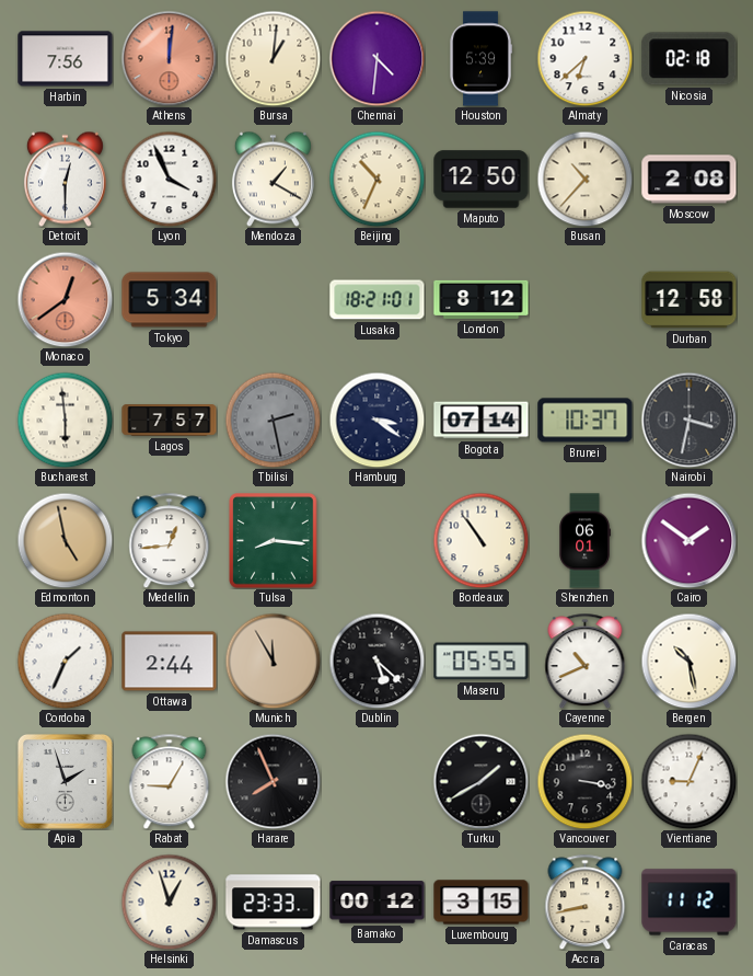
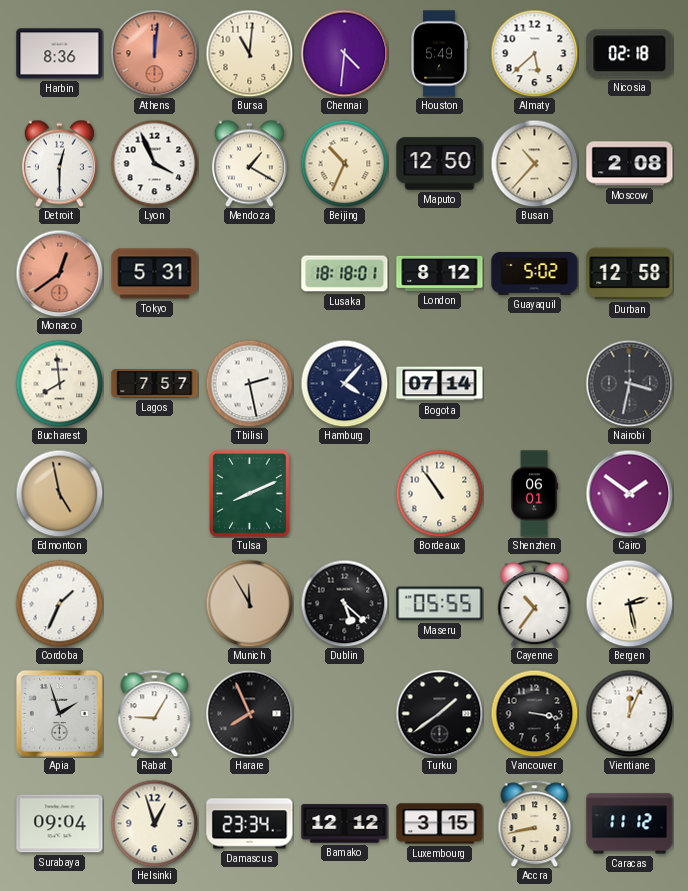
Harbin: 7:56 -> 8:36 (60, 54)
Bursa: 1:01 -> 11:01 (249, 53)
Houston: 5:39 -> 5:49 (439, 54)
Almaty: 6:38 -> 5:38 (534, 53)
Tokyo: 5:34 -> 5:31 (155, 274)
Lusaka: 18:21 -> 18:18 (345, 274)
Guayaquil: none -> 5:02 (535, 273)
Bucharest: 5:59 -> 7:59 (59, 383)
Tbilisi dial: grey -> white (249, 383)
Hamburg: 3:21 -> 4:07 (344, 383)
Brunei: 10:37 -> none (586, 421)
Medellin: 12:44 -> none (170, 540)
Tulsa: 8:16 -> 8:11 (250, 494)
Ottawa: 2:44 -> none (170, 662)
Cayenne: 10:41 -> 10:36 (535, 603)
Bergen: 10:28 -> 2:28 (629, 603)
Turku: 1:40 -> 1:39 (439, 713)
Vientiane: 9:04 -> 12:04 (629, 713)
Surabaya: none -> 09:04 (60, 824)
Damascus: 23:33 -> 23:34 (250, 824)
Bamako: 00:12 -> 12:12 (345, 824)
